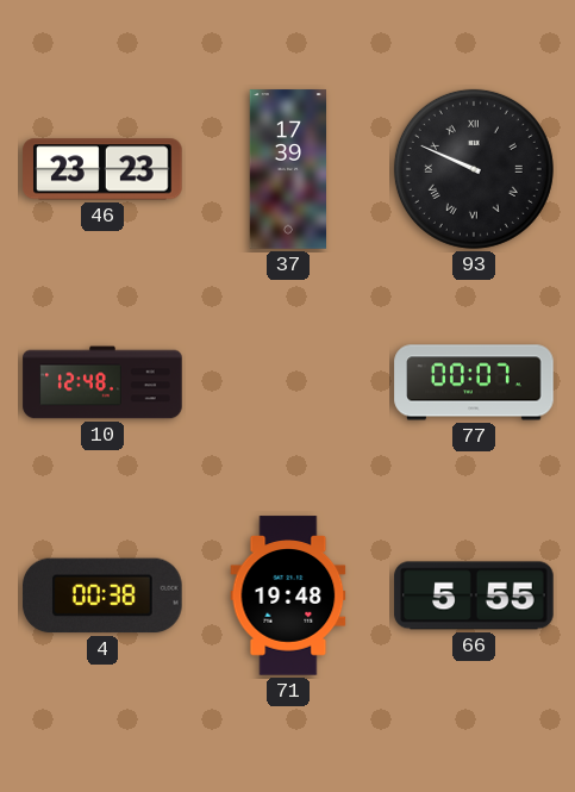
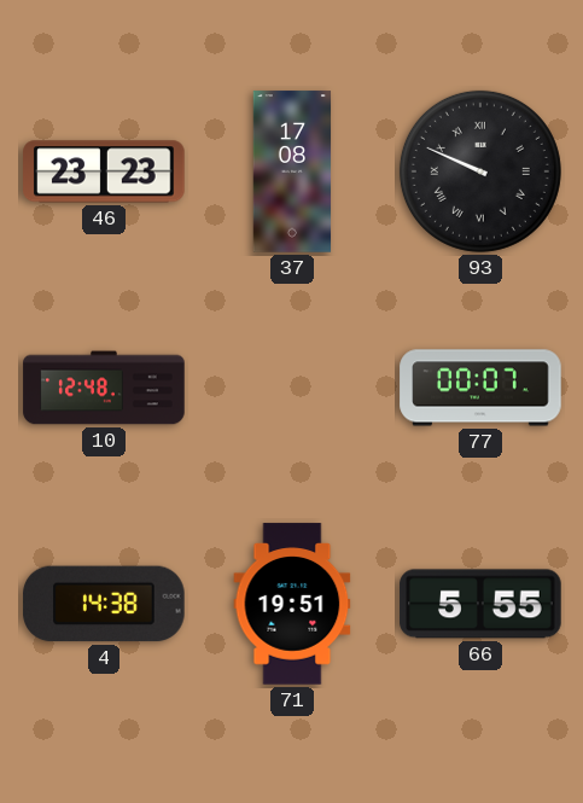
37: 17:39 -> 17:08 (292, 171)
4: 00:38 -> 14:38 (104, 604)
71: 19:48 -> 19:51 (292, 604)
